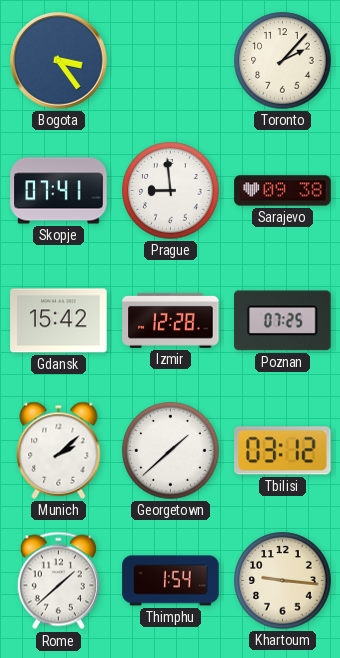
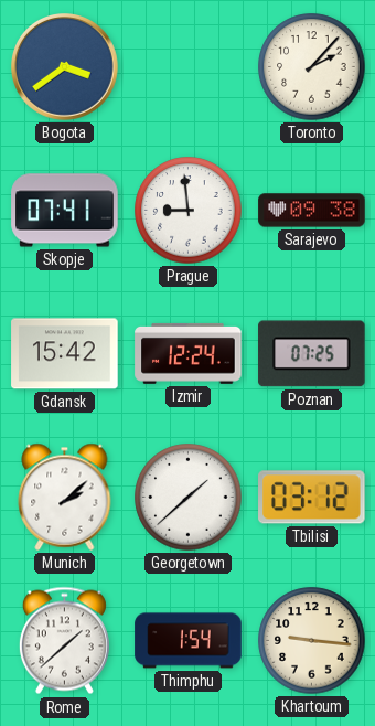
Bogota: 3:24 -> 3:39 (65, 67)
Izmir: 12:28 -> 12:24 (189, 353)
